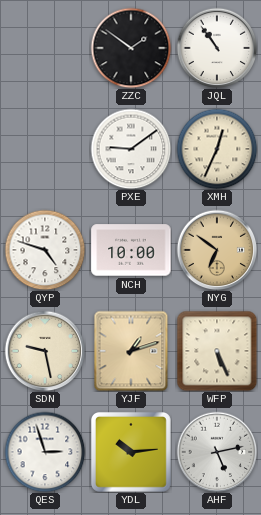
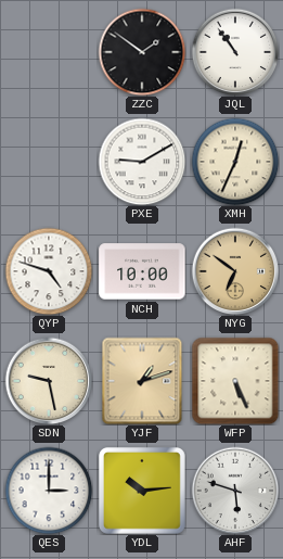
PXE: 9:09 -> 9:10 (142, 162)
QES: 2:57 -> 3:00 (49, 491)
AHF: 5:13 -> 5:48 (235, 491)
